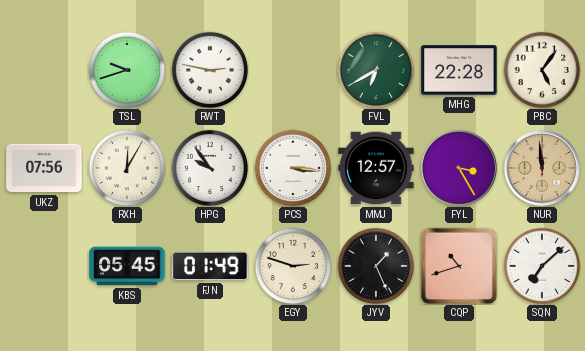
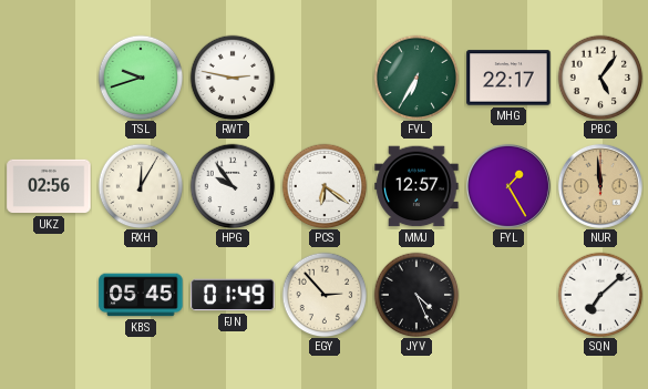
FVL: 6:40 -> 6:35 (416, 78)
MHG: 22:28 -> 22:17 (508, 78)
UKZ: 07:56 -> 02:56 (49, 186)
PCS: 3:16 -> 6:21 (325, 186)
FYL: 3:25 -> 1:25 (508, 186)
EGY: 2:48 -> 2:53 (325, 295)
JYV: 1:26 -> 4:26 (416, 295)
CQP: 10:42 -> none (459, 266)
